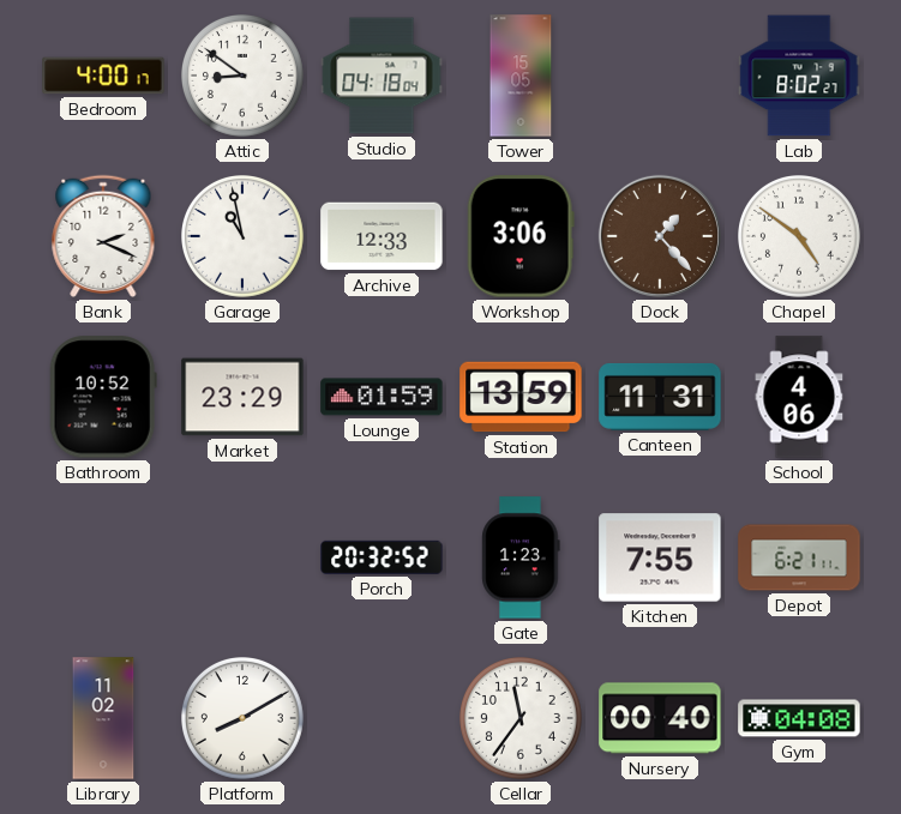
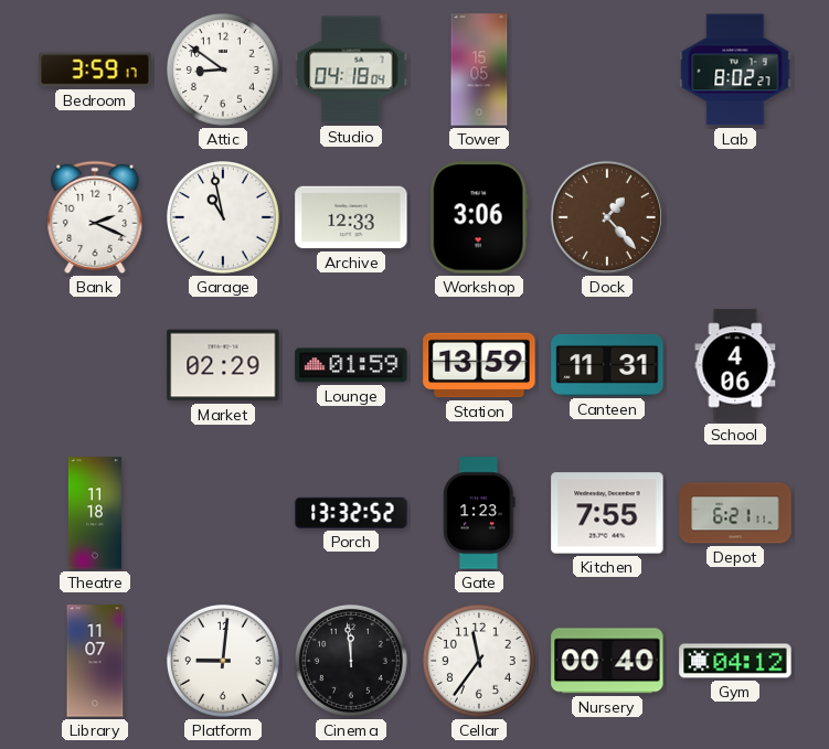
Bedroom: 4:00 -> 3:59 (95, 69)
Chapel: 4:51 -> none (800, 237)
Bathroom: 10:52 -> none (103, 397)
Market: 23:29 -> 02:29 (223, 365)
Theatre: none -> 11:18 (95, 513)
Porch: 20:32 -> 13:32 (351, 513)
Library: 11:02 -> 11:07 (95, 661)
Platform: 8:10 -> 9:01 (224, 662)
Cinema: none -> 11:59 (352, 662)
Gym: 04:08 -> 04:12 (735, 661)
